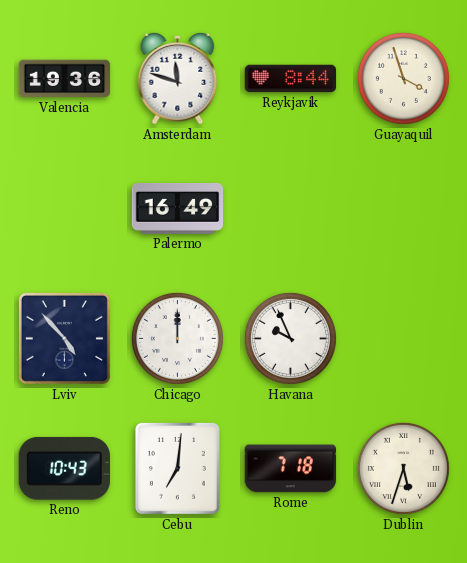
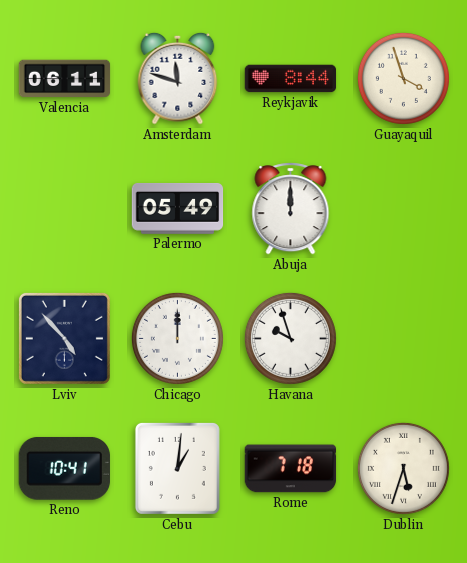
Valencia: 19:36 -> 06:11 (65, 79)
Palermo: 16:49 -> 05:49 (178, 209)
Abuja: none -> 12:00 (291, 209)
Havana: 9:56 -> 9:57 (290, 338)
Reno: 10:43 -> 10:41 (64, 468)
Cebu: 7:01 -> 1:01 (177, 468)
